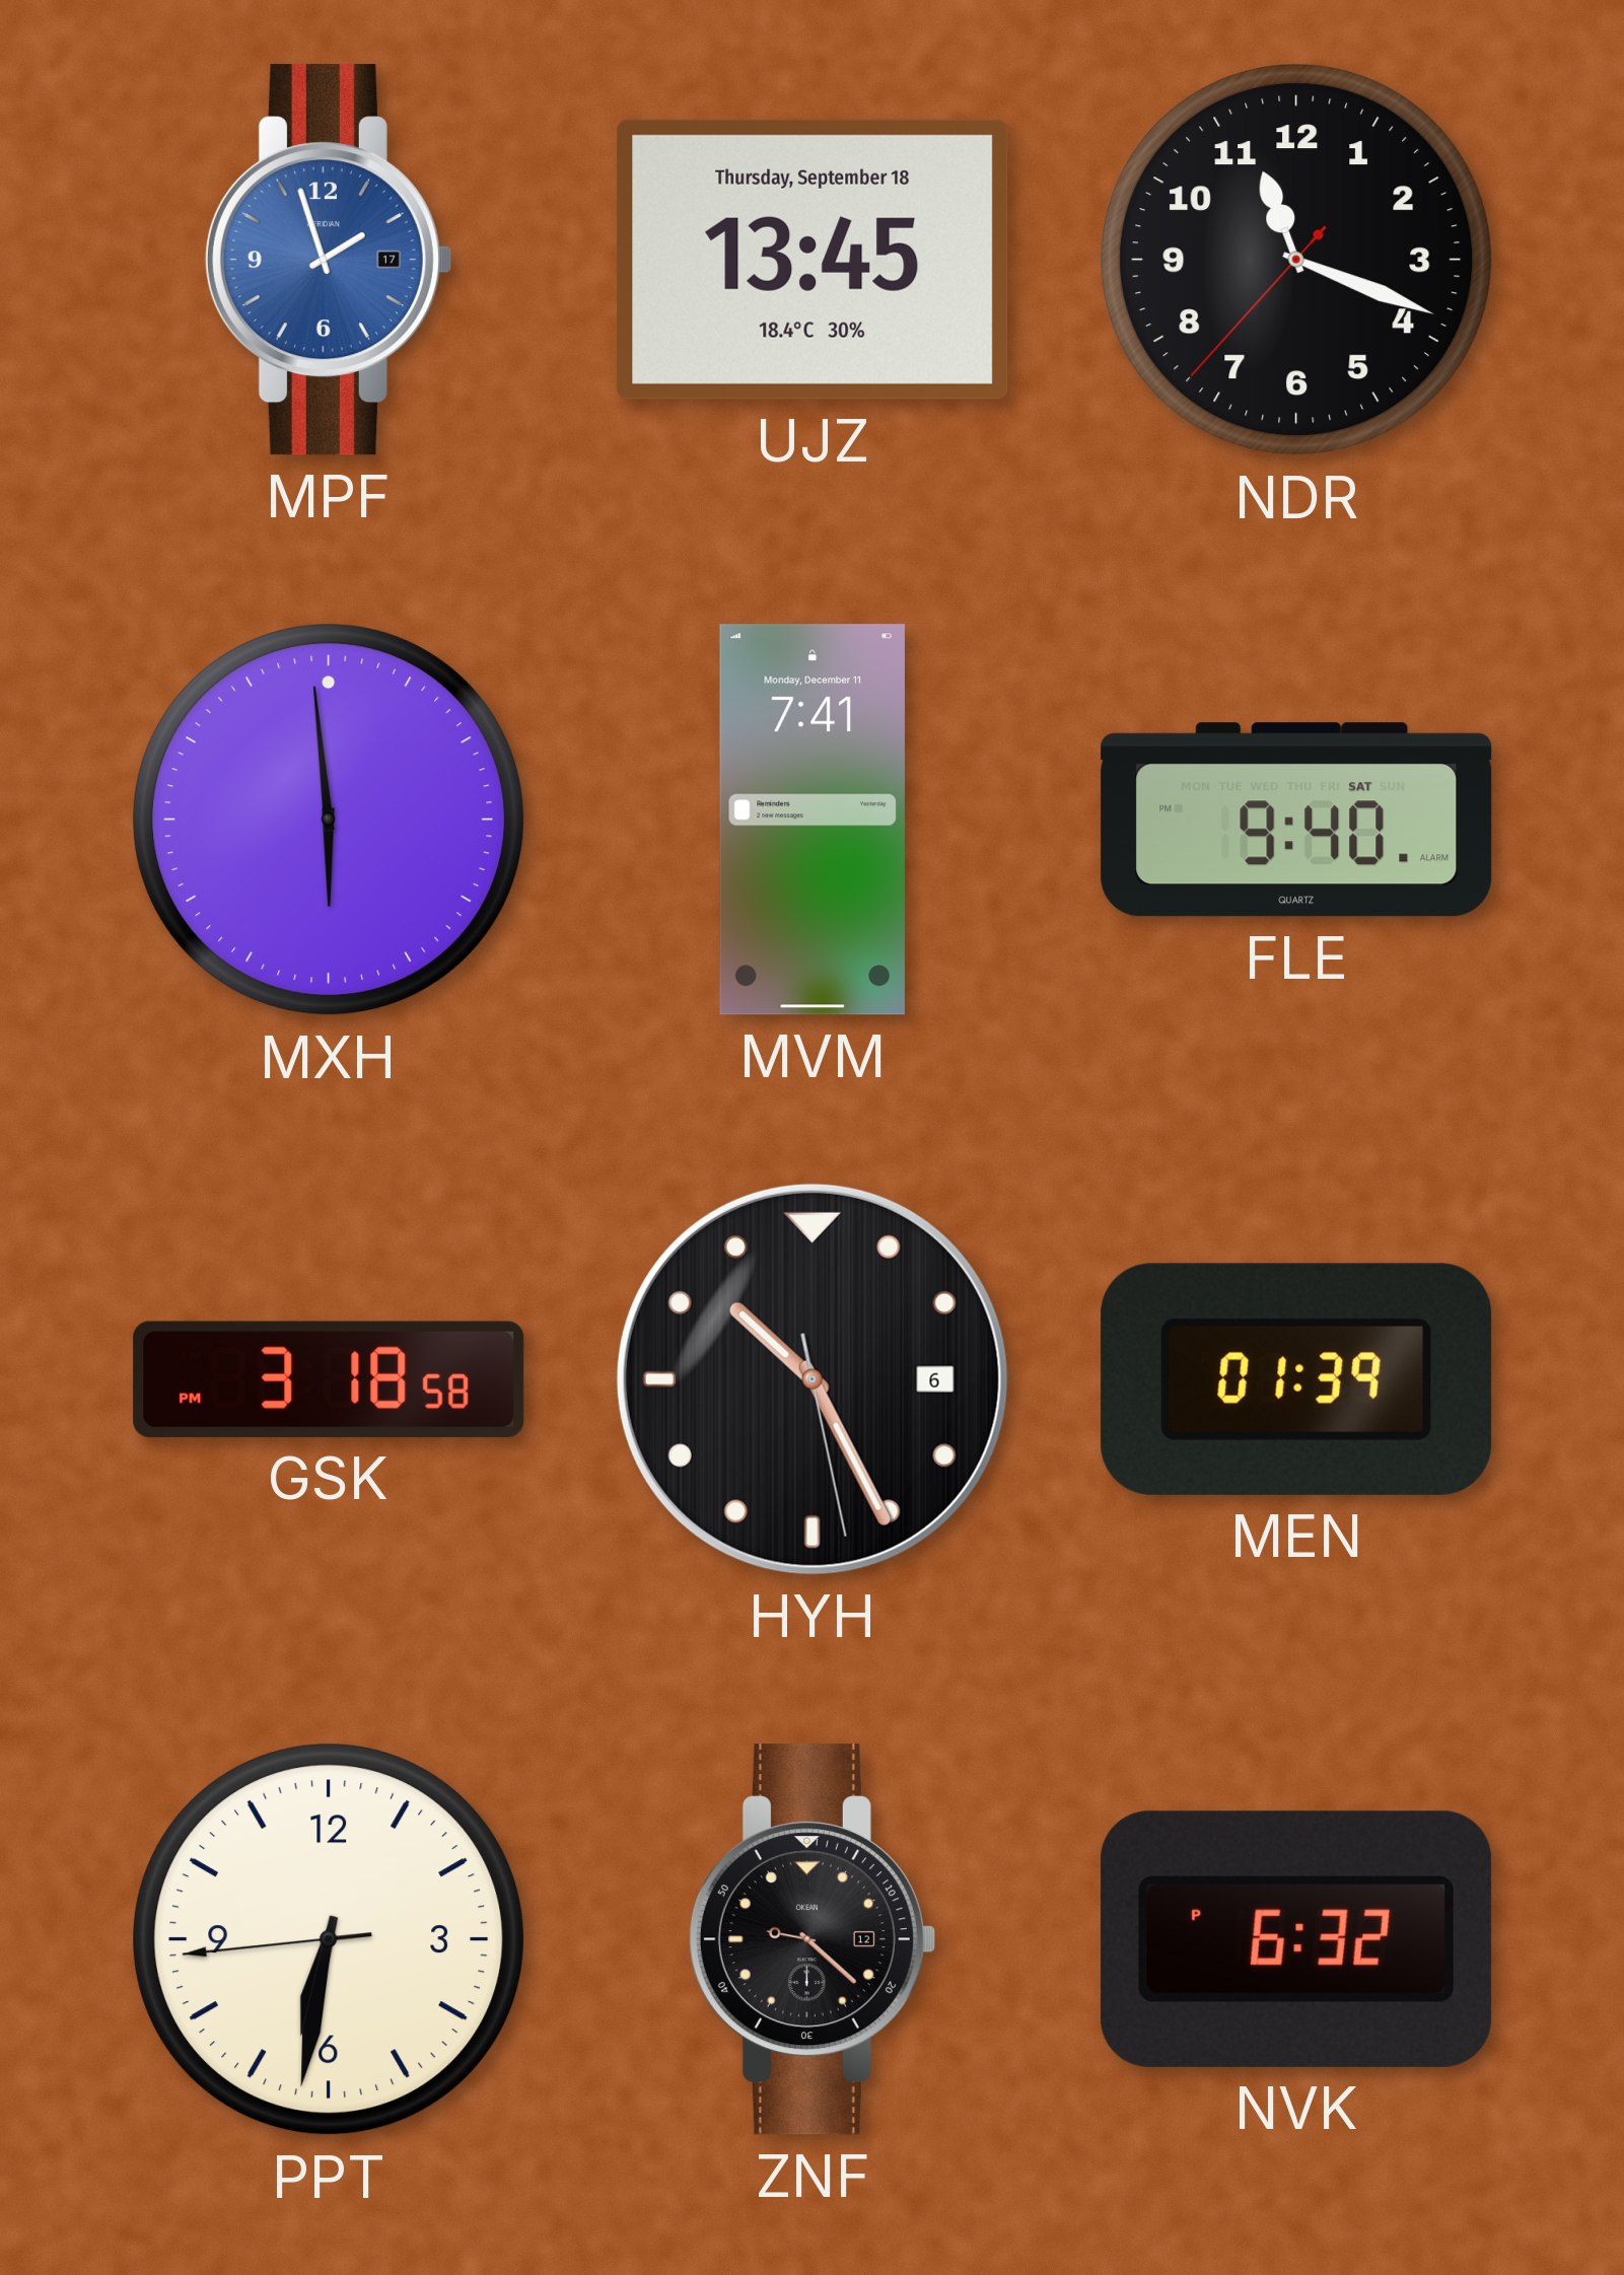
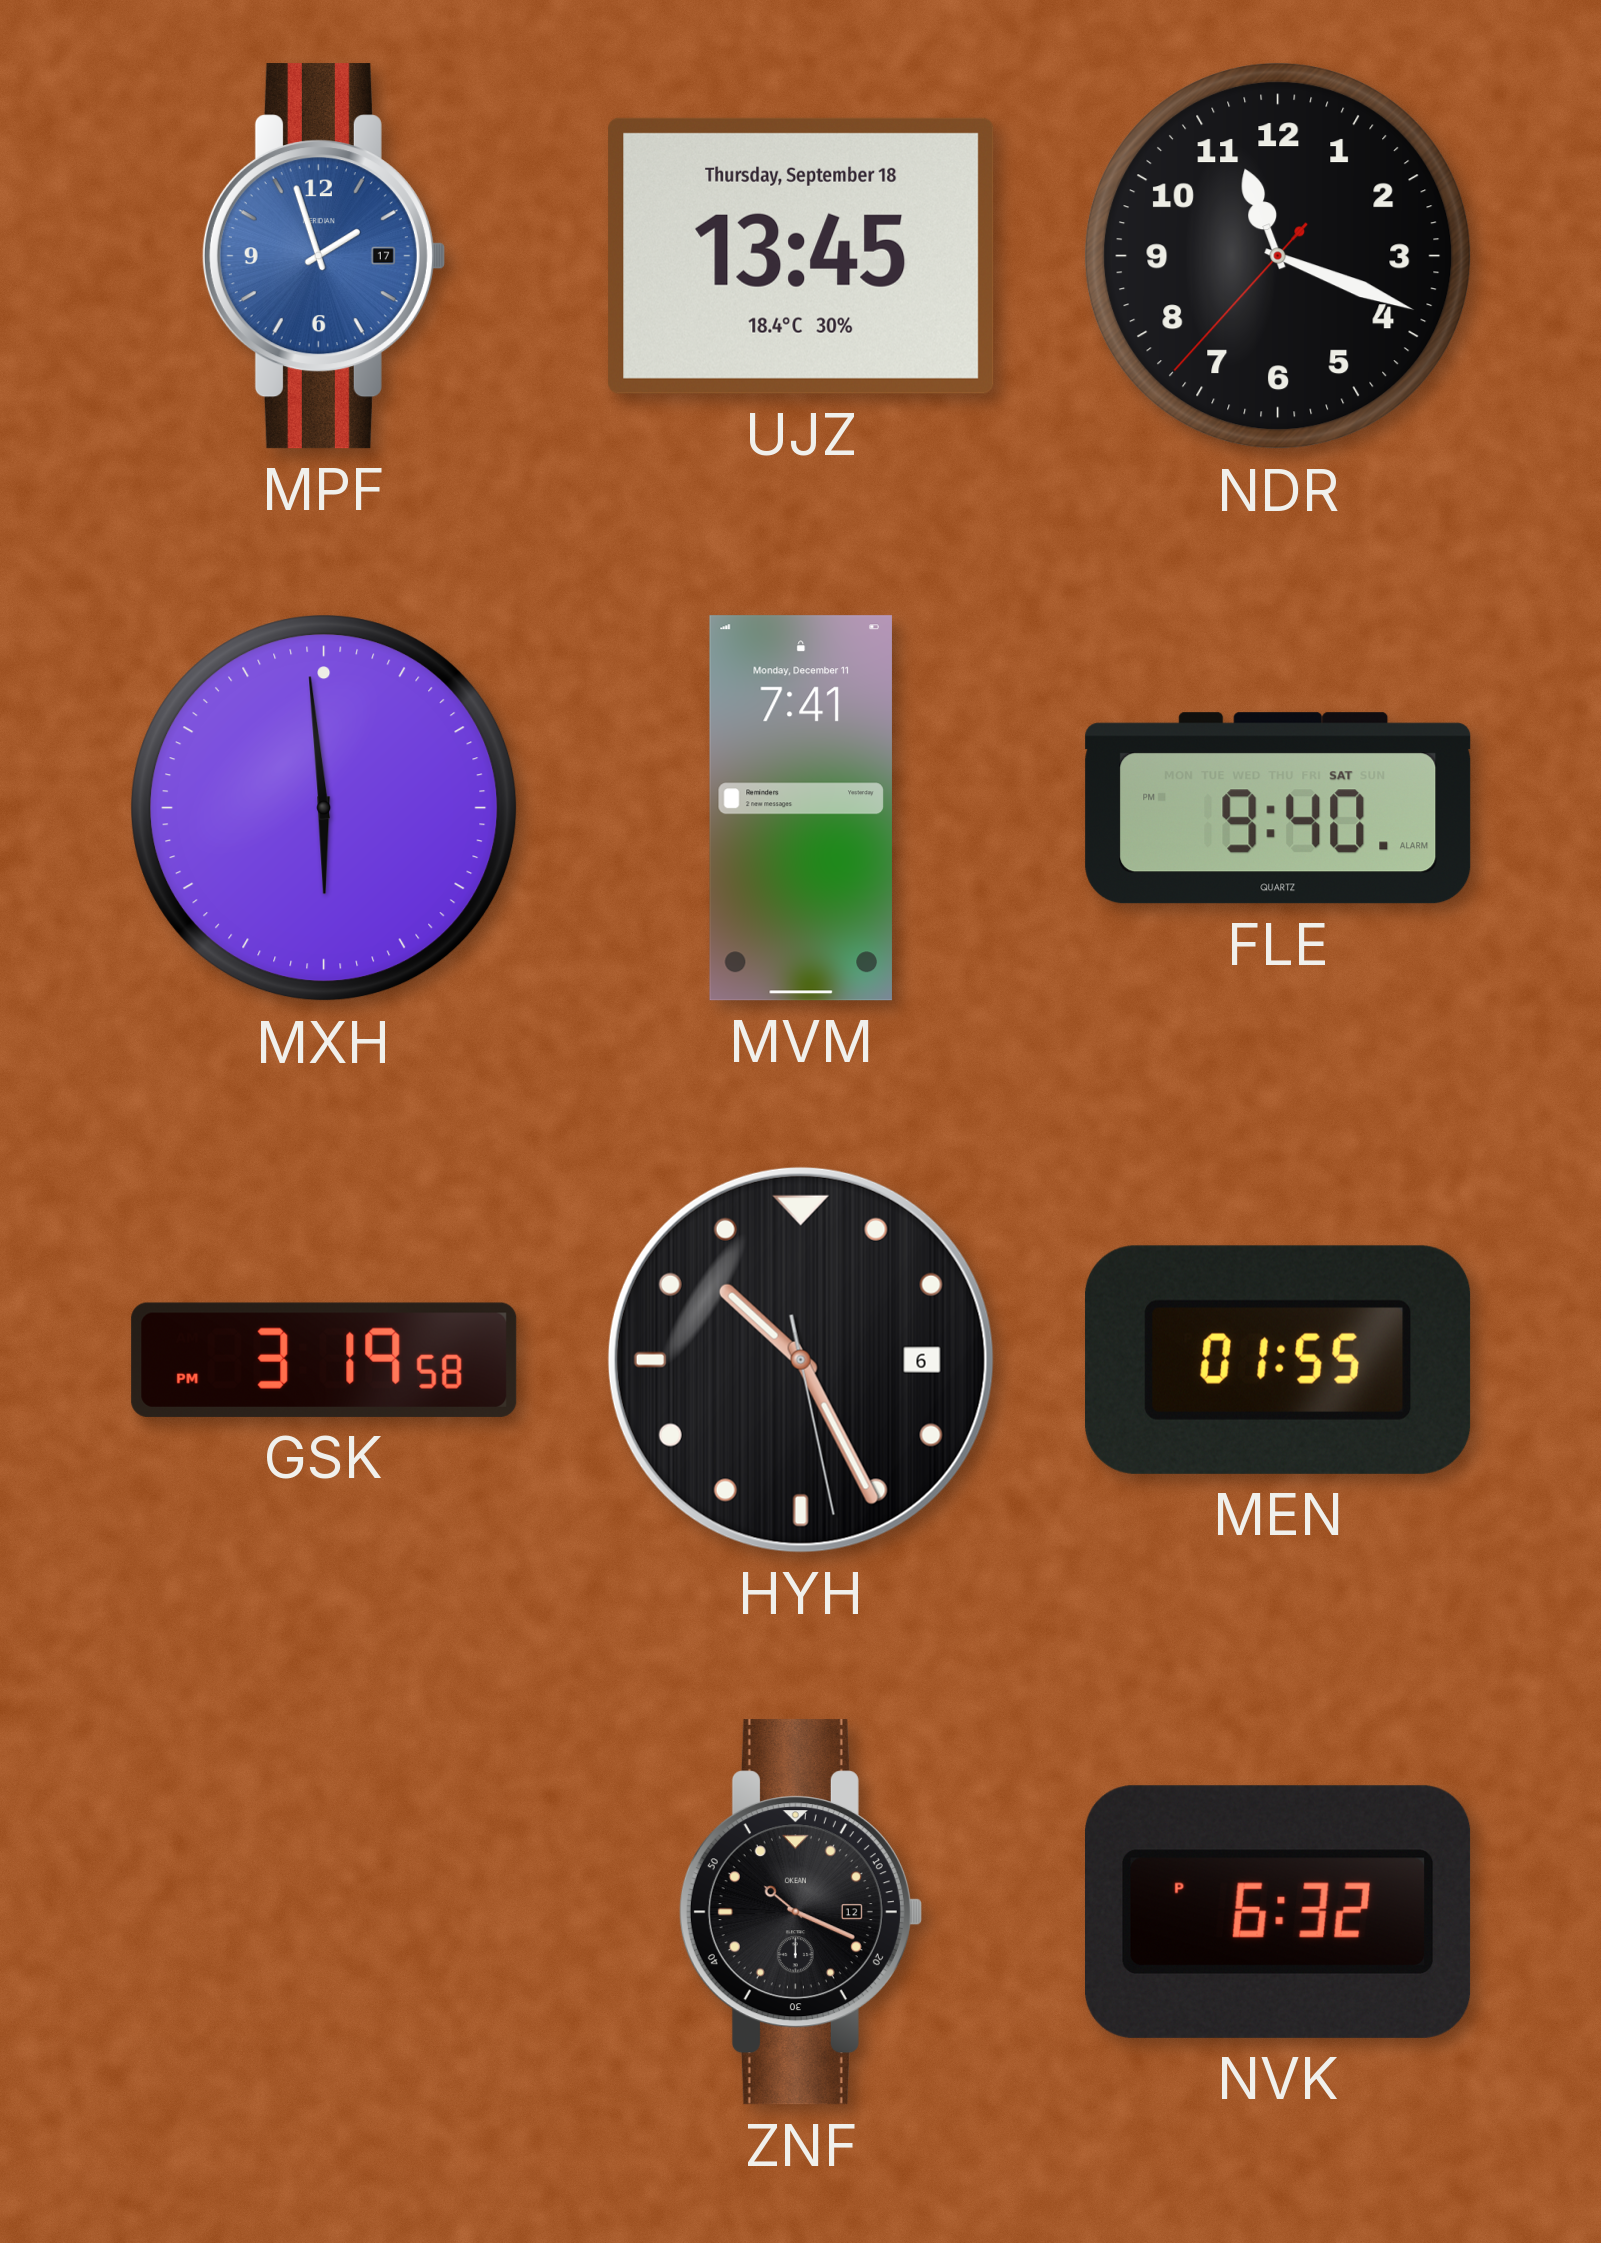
GSK: 3:18 -> 3:19 (324, 1360)
MEN: 01:39 -> 01:55 (1278, 1360)
PPT: 6:31 -> none (329, 1939)
ZNF: 9:22 -> 10:19 (800, 1912)
